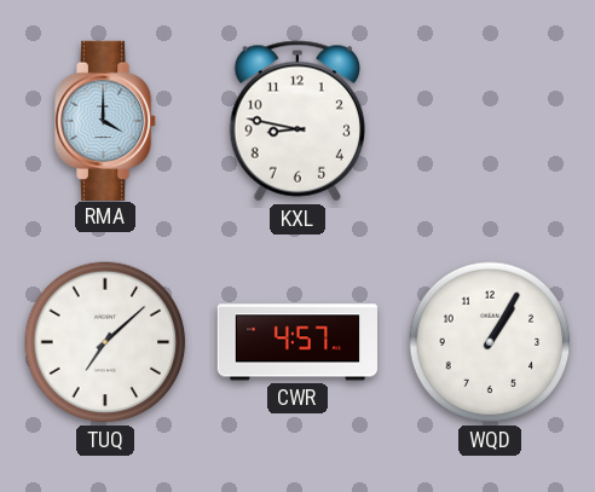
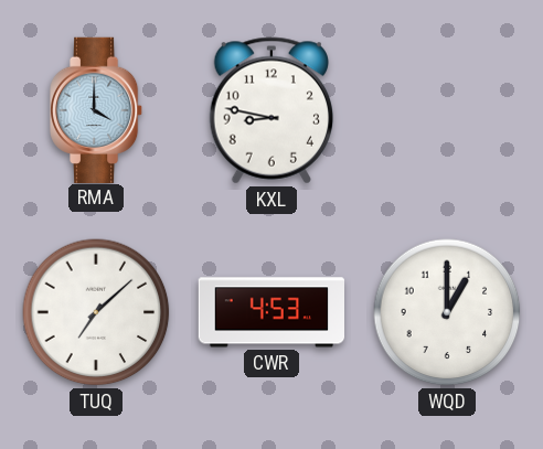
CWR: 4:57 -> 4:53 (271, 312)
WQD: 1:05 -> 1:00 (447, 312)
